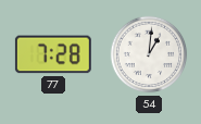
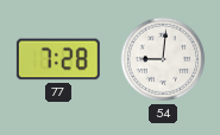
54: 1:01 -> 9:01 (163, 59)
